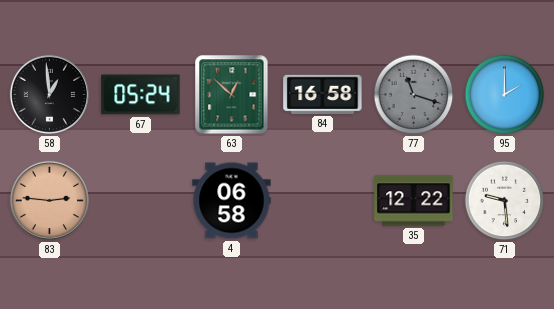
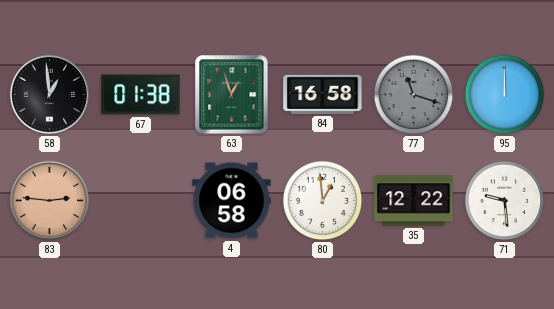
67: 05:24 -> 01:38 (141, 95)
63: 12:52 -> 12:57 (232, 95)
95: 2:00 -> 12:00 (505, 95)
80: none -> 12:59 (323, 201)
